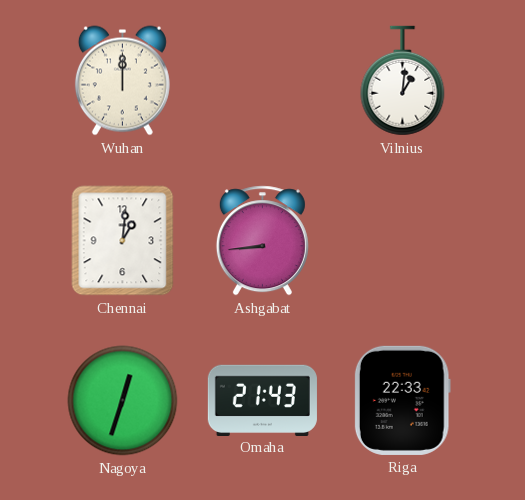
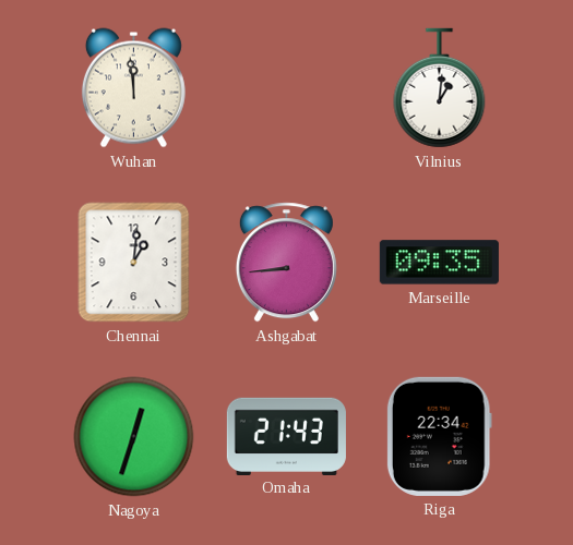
Wuhan: 12:00 -> 11:59 (133, 88)
Marseille: none -> 09:35 (439, 263)
Riga: 22:33 -> 22:34 (439, 436)
